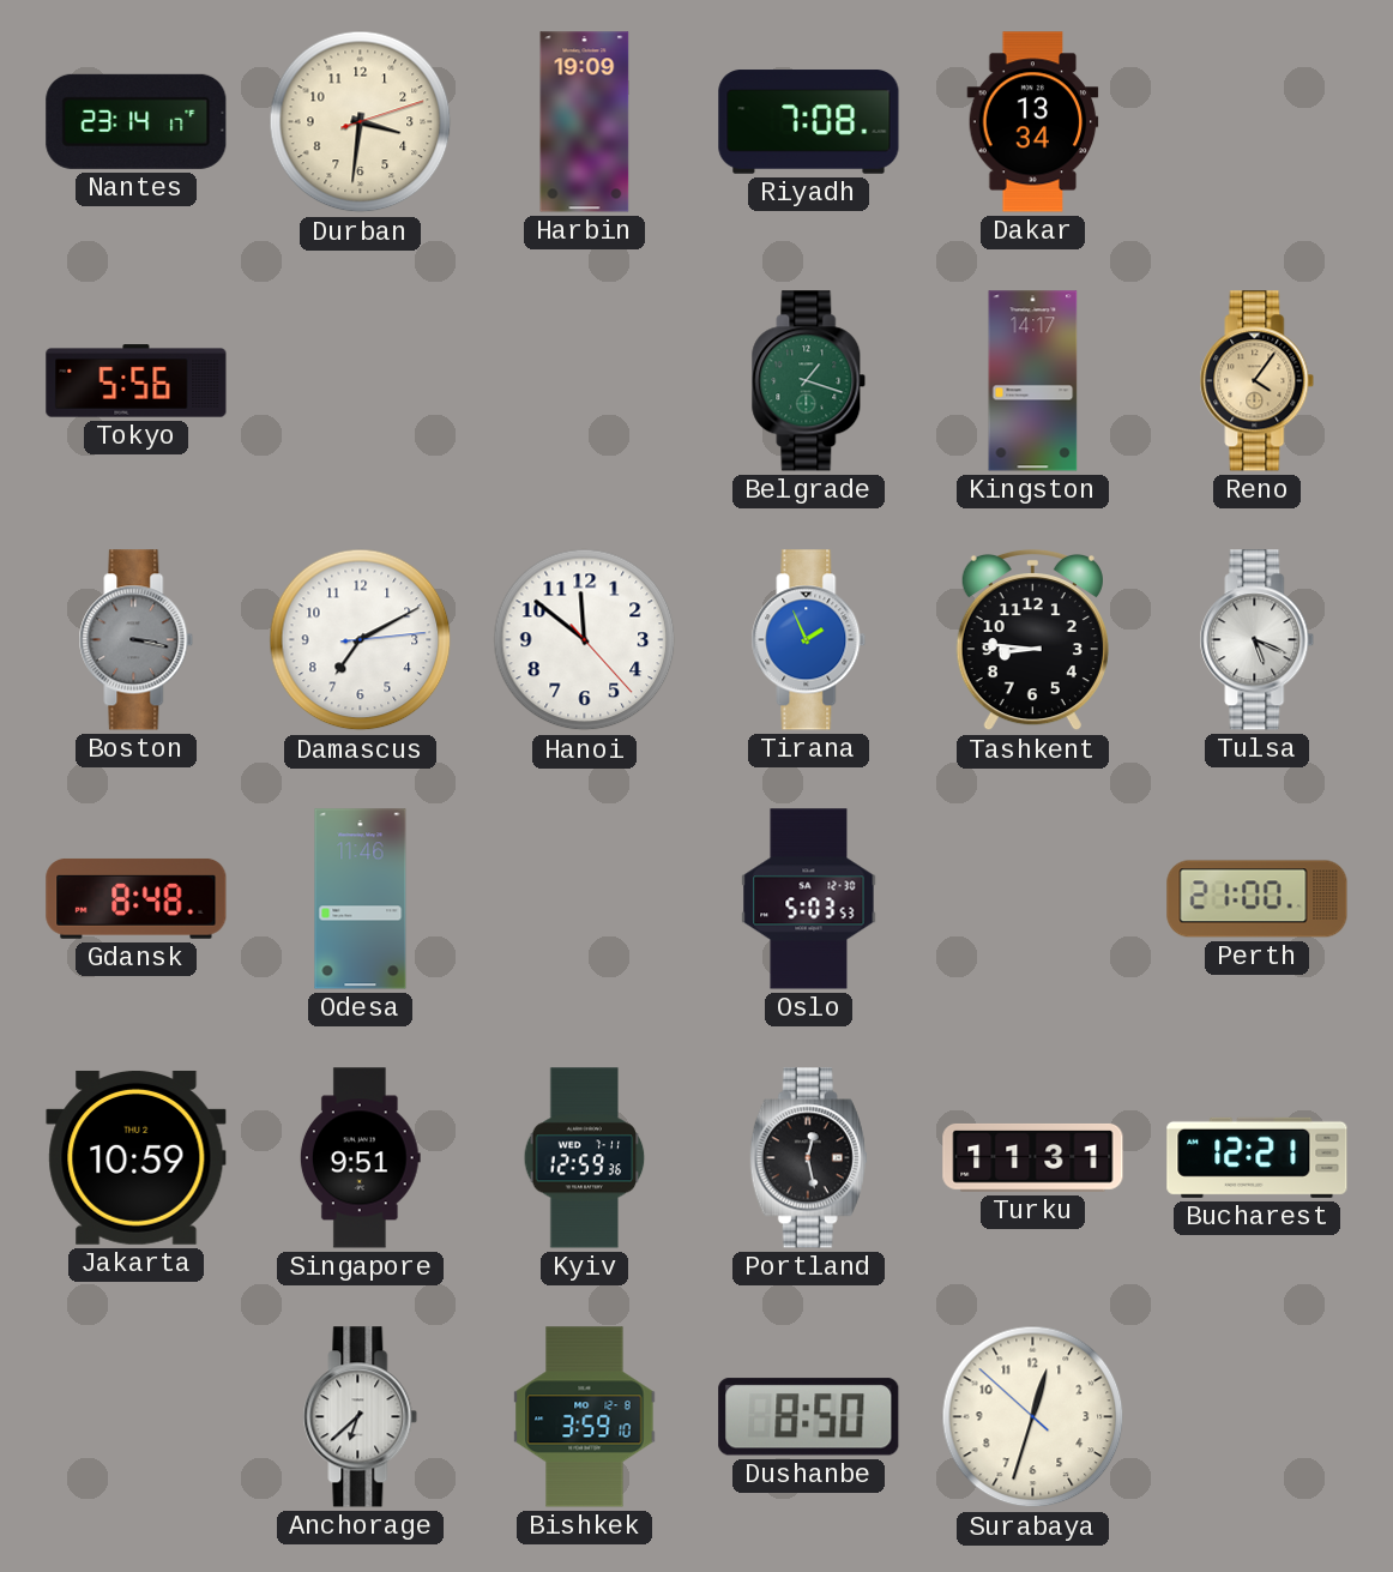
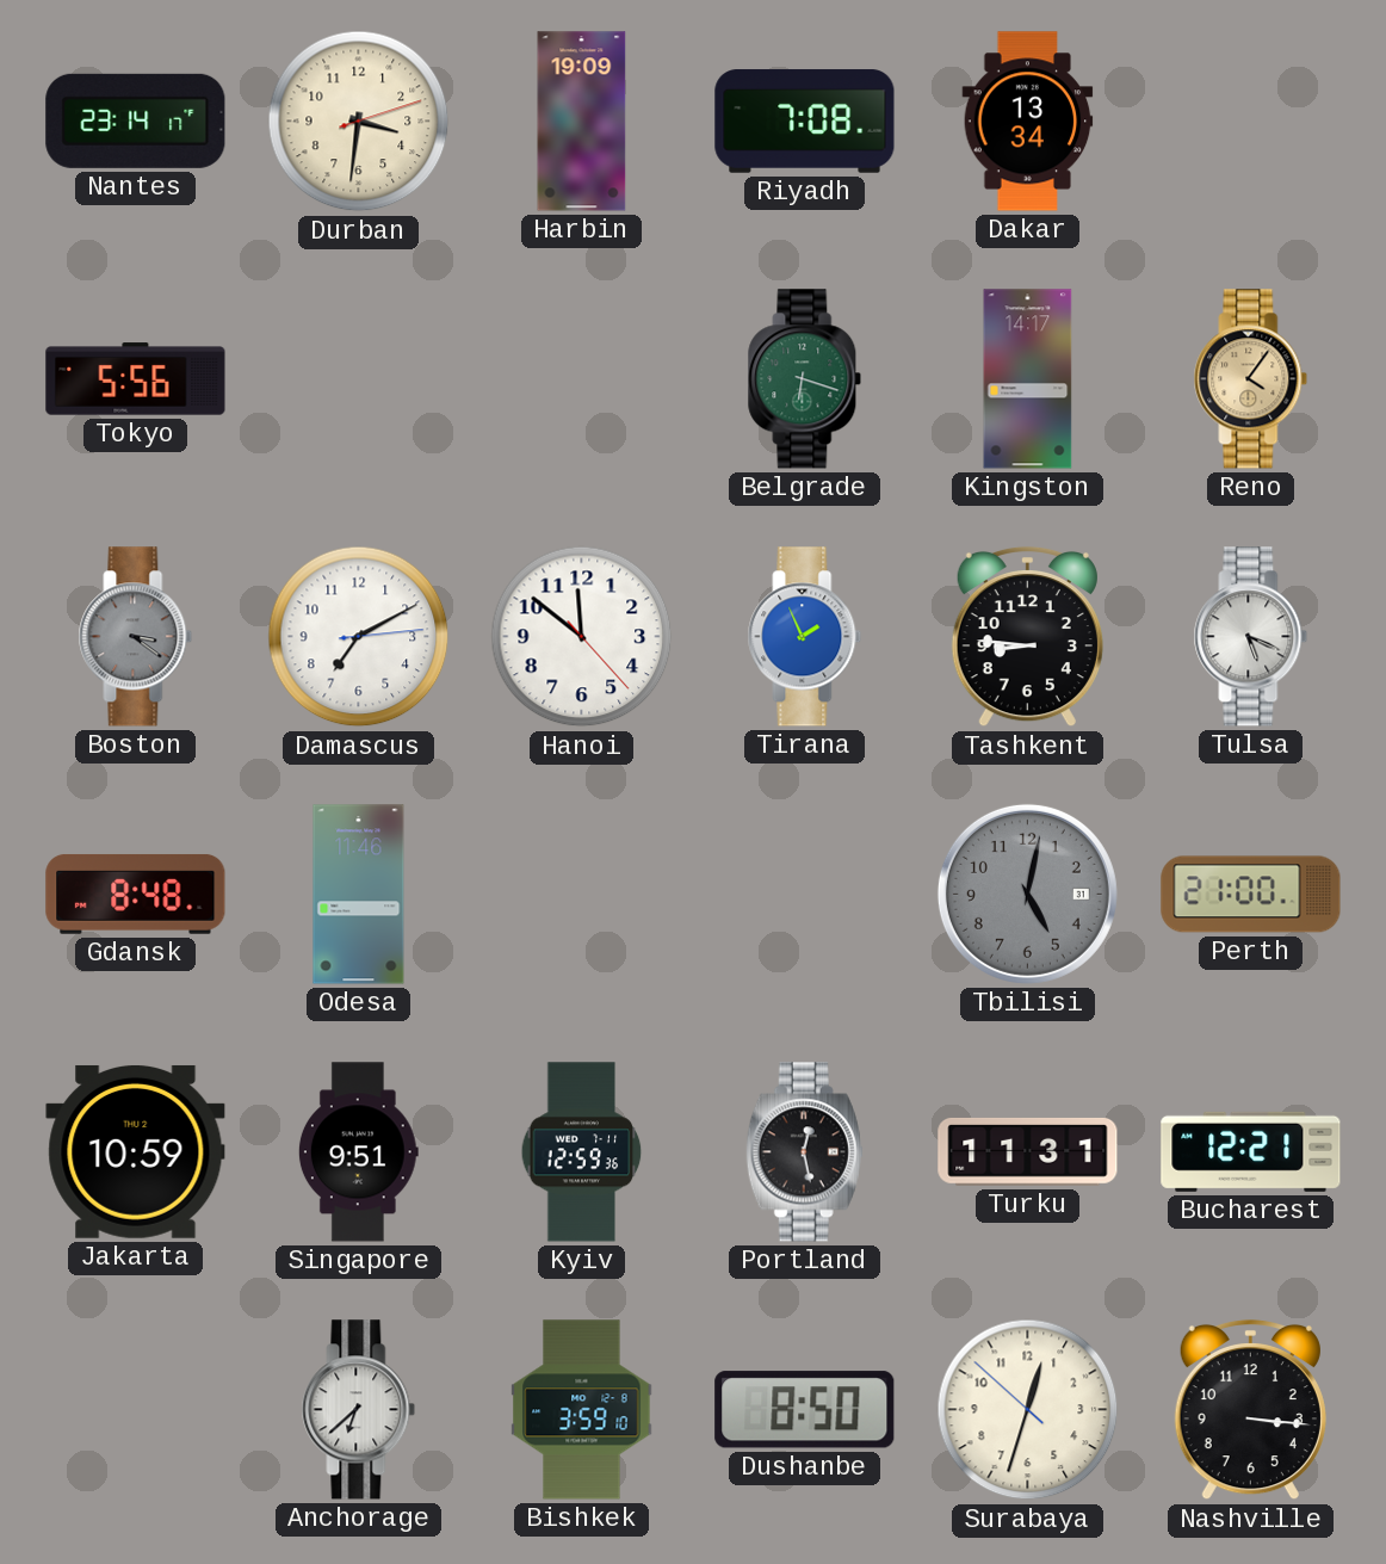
Belgrade: 1:18 -> 6:18 (805, 379)
Boston: 3:17 -> 3:21 (136, 637)
Oslo: 5:03 -> none (809, 899)
Tbilisi: none -> 5:02 (1027, 894)
Nashville: none -> 3:16 (1250, 1410)
